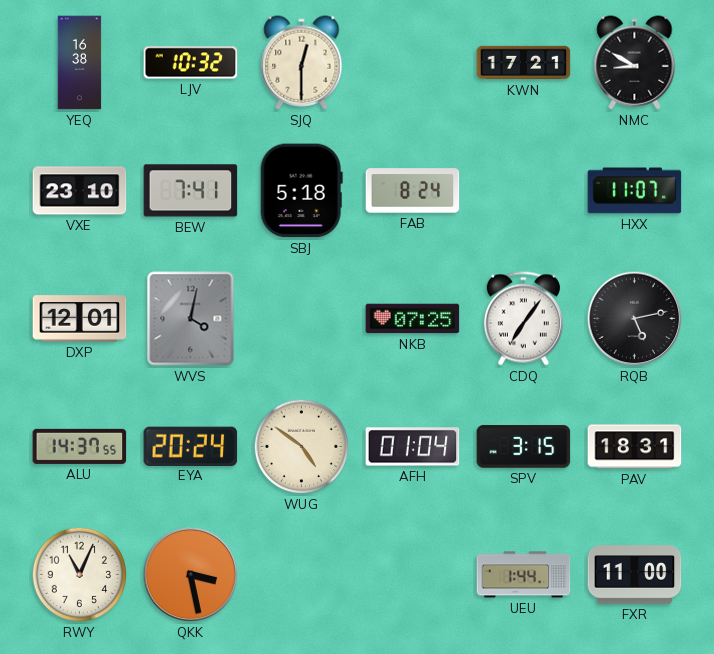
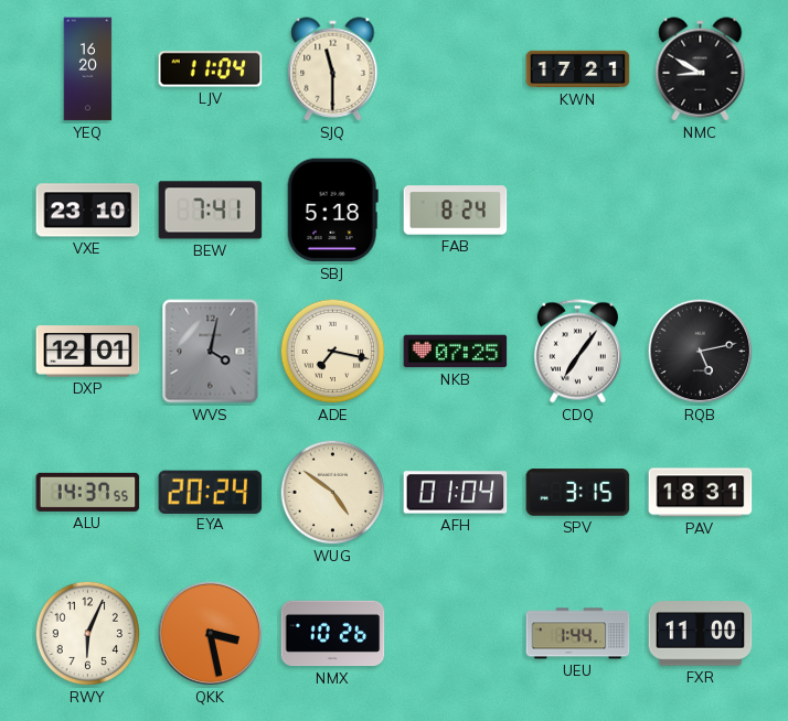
YEQ: 16:38 -> 16:20 (88, 69)
LJV: 10:32 -> 11:04 (211, 69)
SJQ: 12:30 -> 11:30 (333, 69)
HXX: 11:07 -> none (635, 191)
ADE: none -> 7:17 (333, 352)
RWY: 11:04 -> 6:04 (88, 634)
NMX: none -> 10:26 (333, 634)
